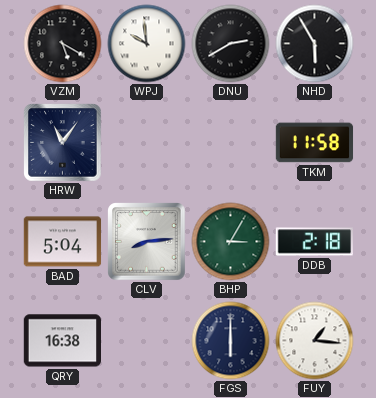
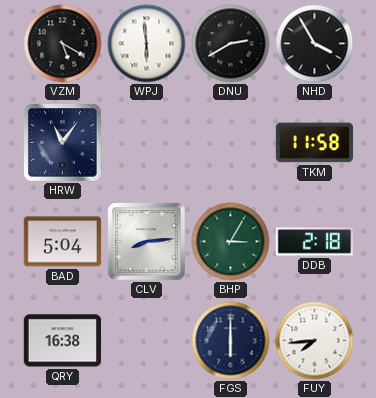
WPJ: 9:59 -> 5:59 (147, 44)
NHD: 5:55 -> 3:55 (315, 44)
FUY: 1:16 -> 7:44 (315, 341)
